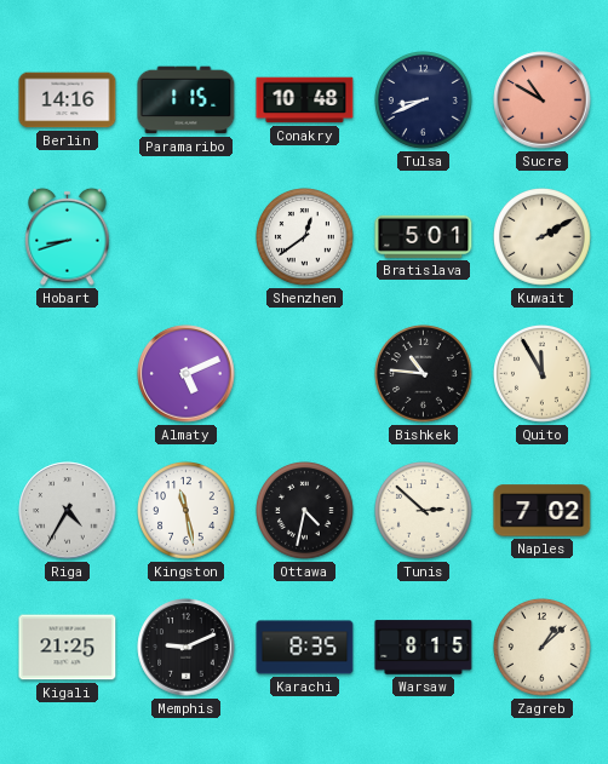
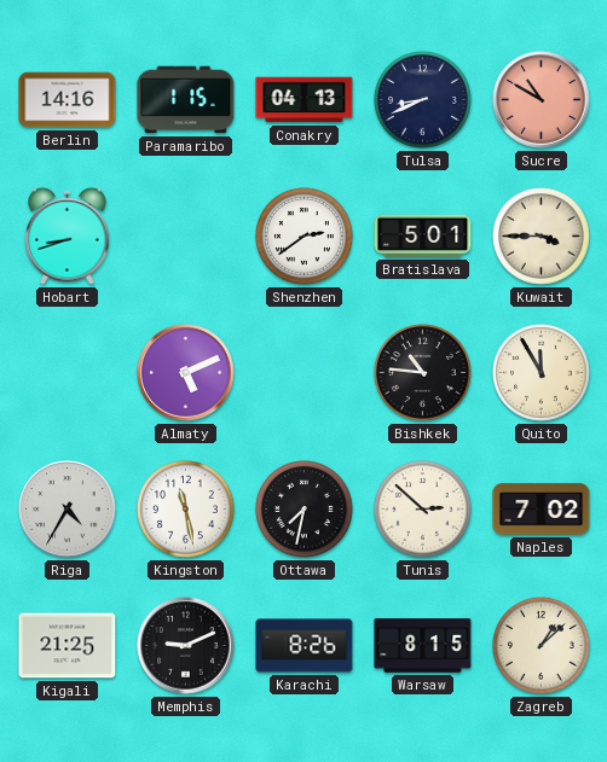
Conakry: 10:48 -> 04:13 (305, 100)
Shenzhen: 12:39 -> 2:39 (305, 237)
Kuwait: 2:10 -> 3:45 (542, 237)
Ottawa: 4:32 -> 7:32 (305, 510)
Karachi: 8:35 -> 8:26 (305, 646)
